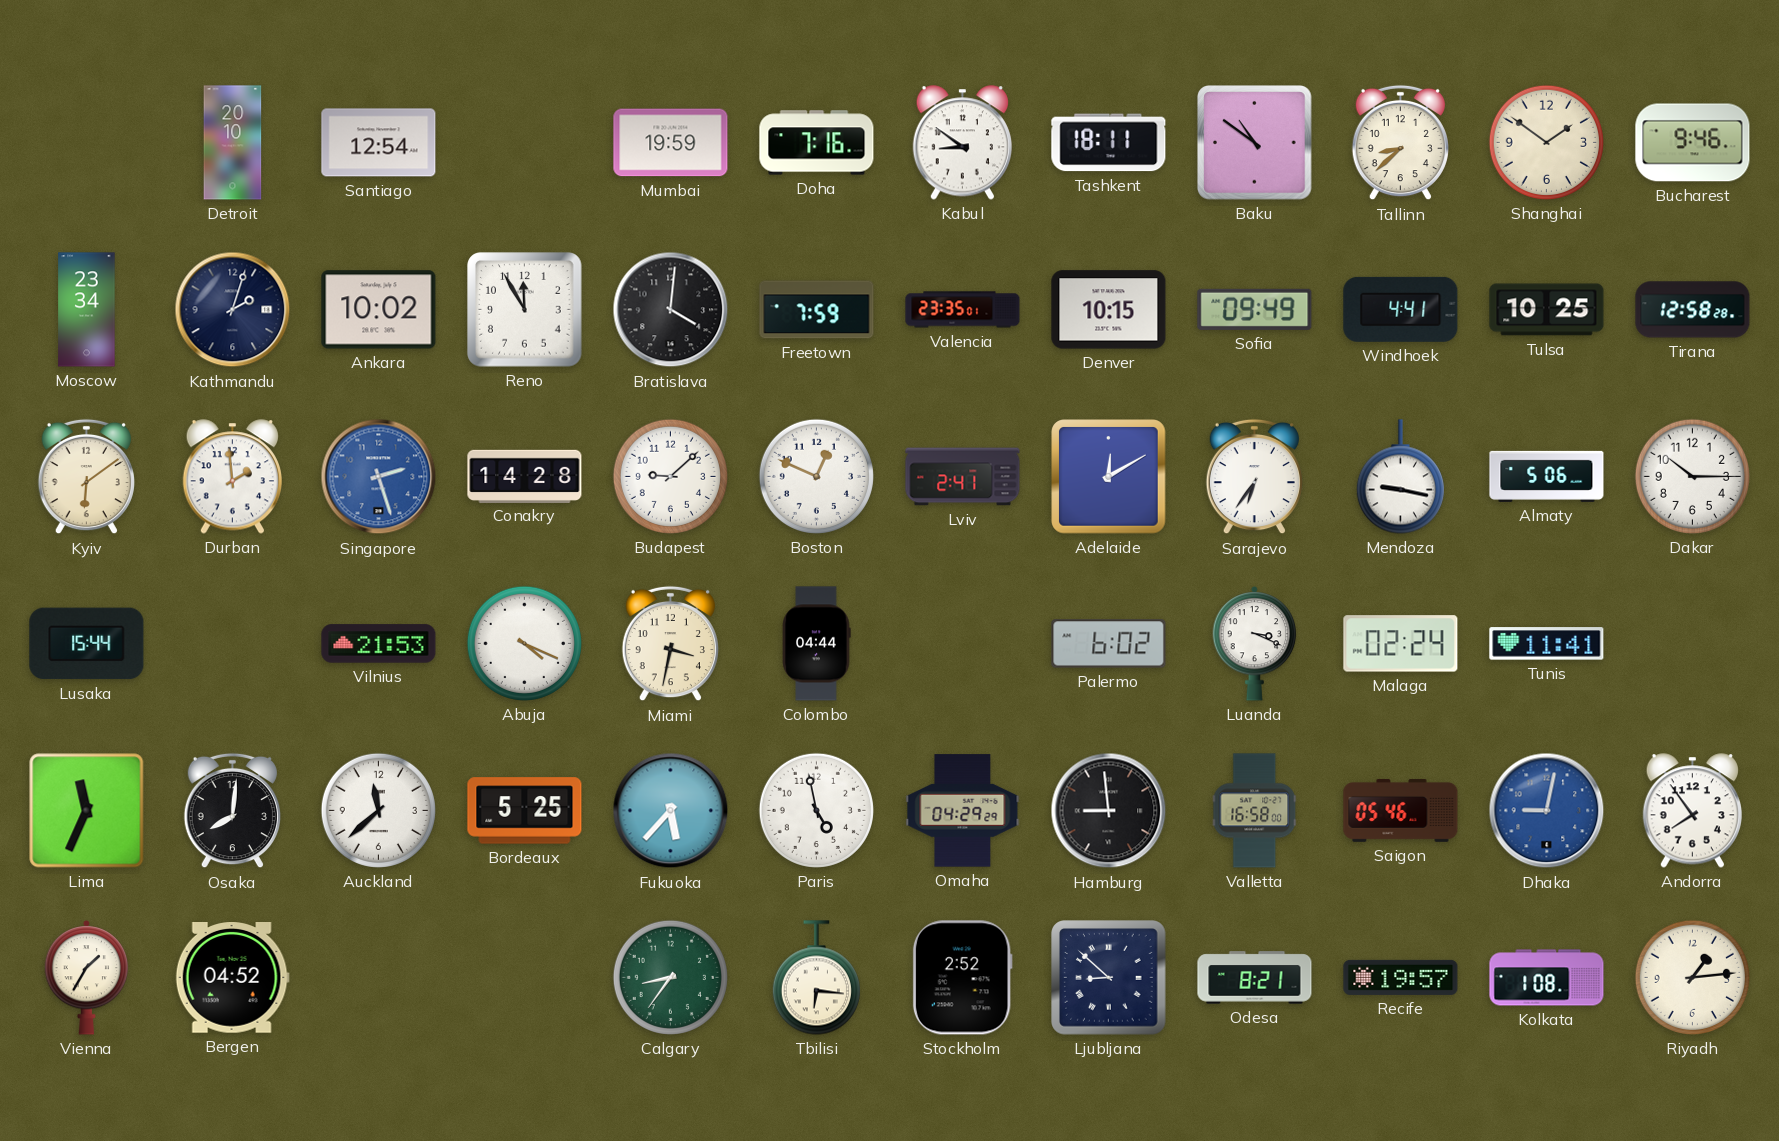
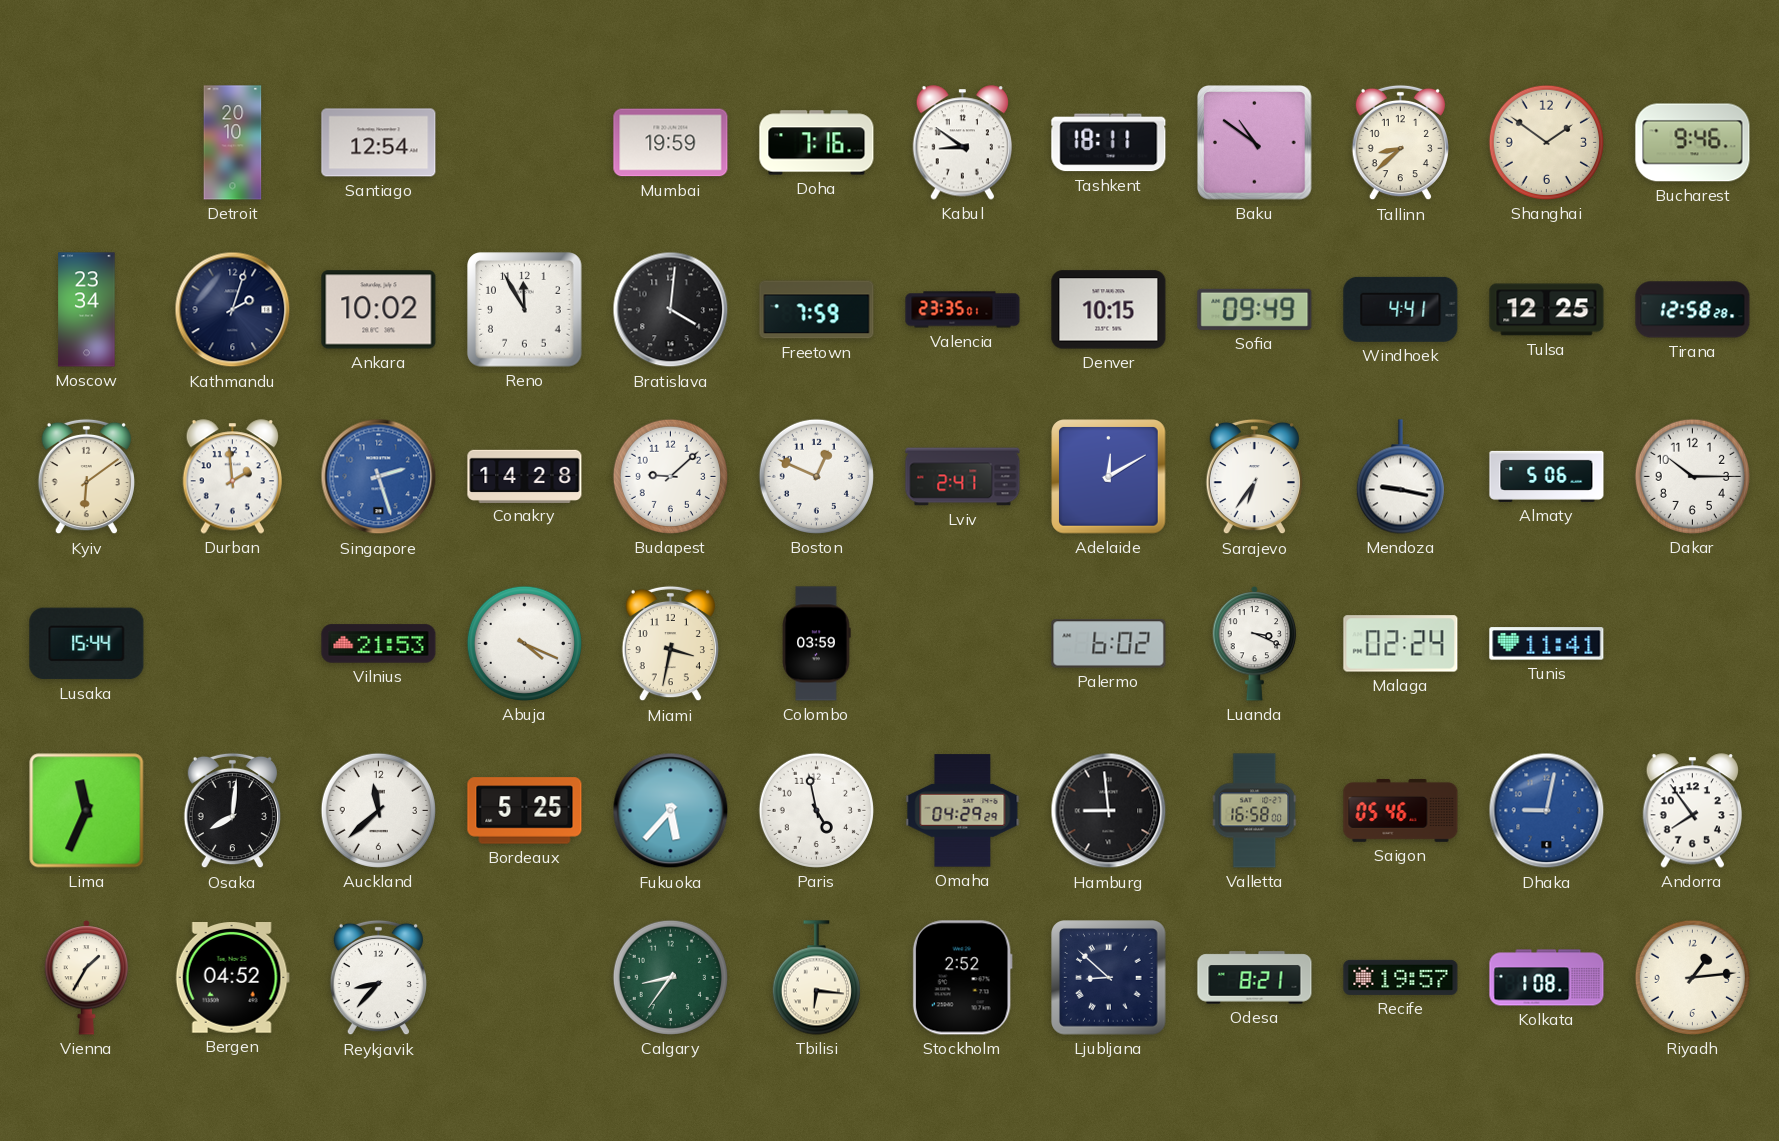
Tulsa: 10:25 -> 12:25 (1547, 310)
Colombo: 04:44 -> 03:59 (816, 644)
Reykjavik: none -> 8:37 (378, 978)
